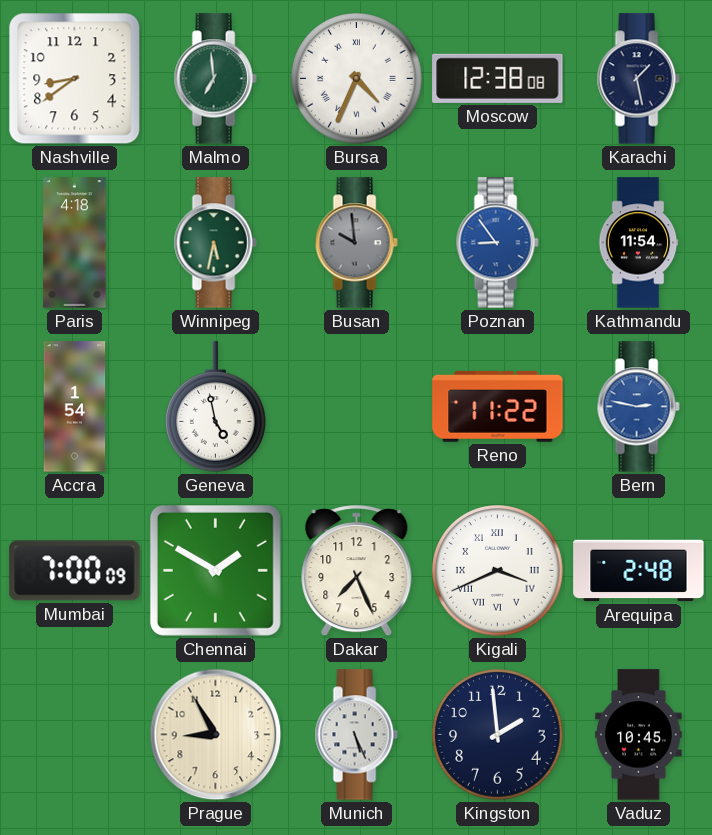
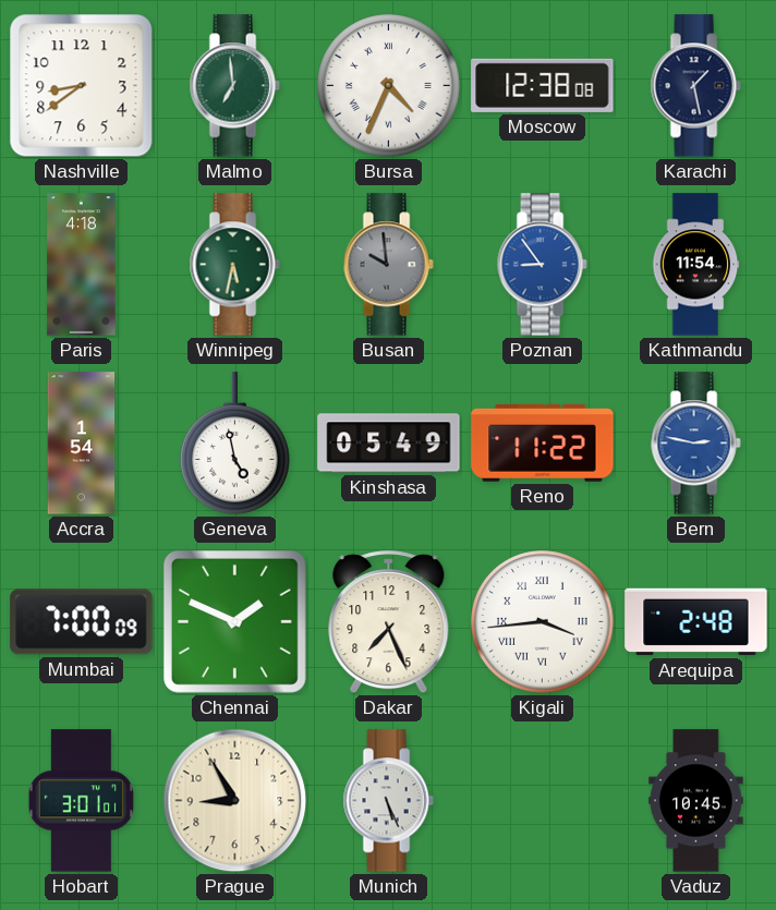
Kinshasa: none -> 05:49 (389, 444)
Chennai: 1:50 -> 1:49 (234, 621)
Kigali: 3:41 -> 3:44 (543, 622)
Hobart: none -> 3:01 (81, 801)
Kingston: 1:59 -> none (498, 735)
